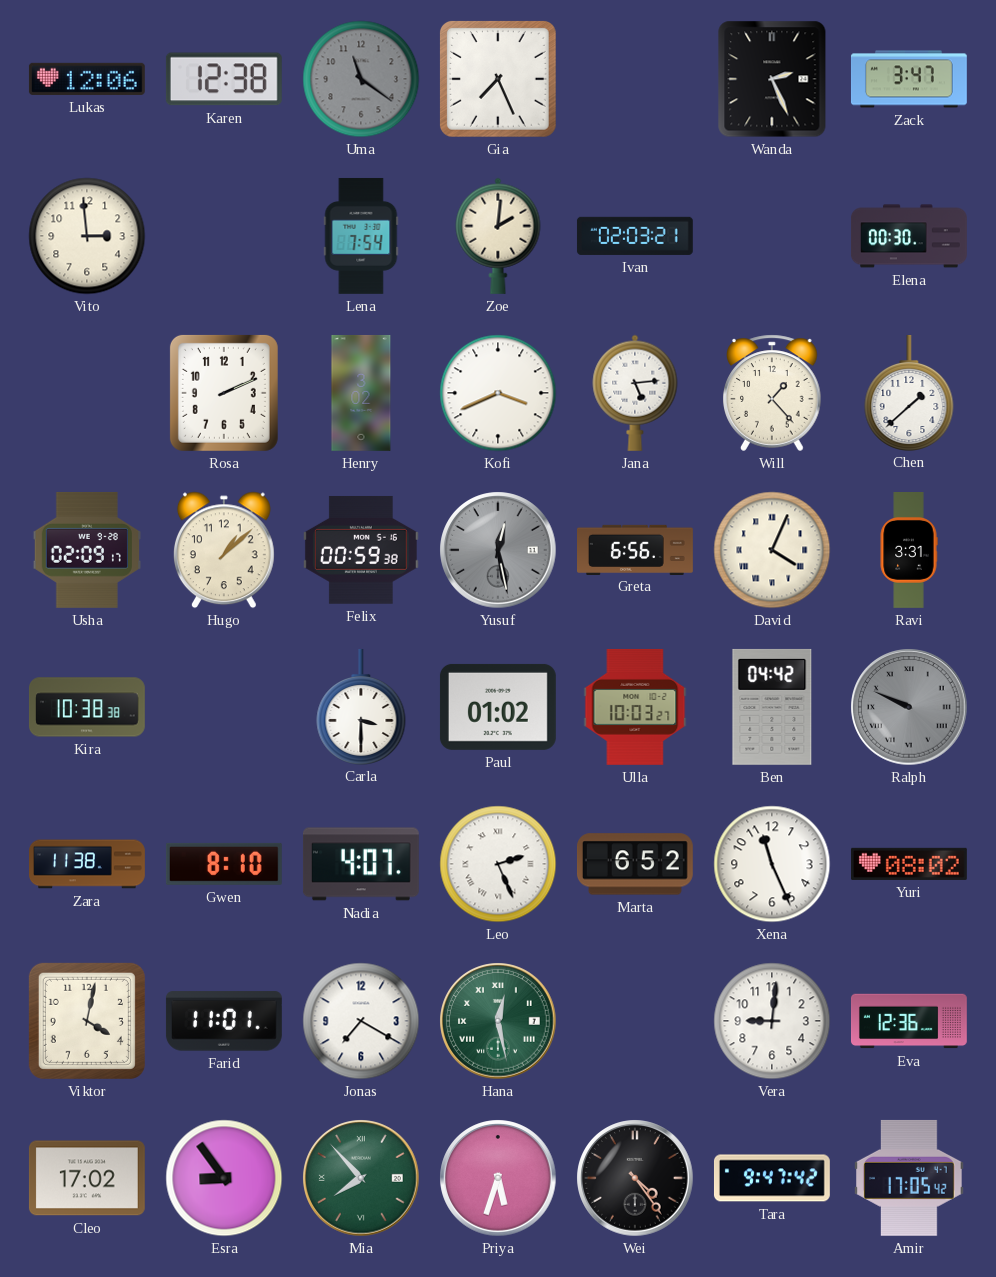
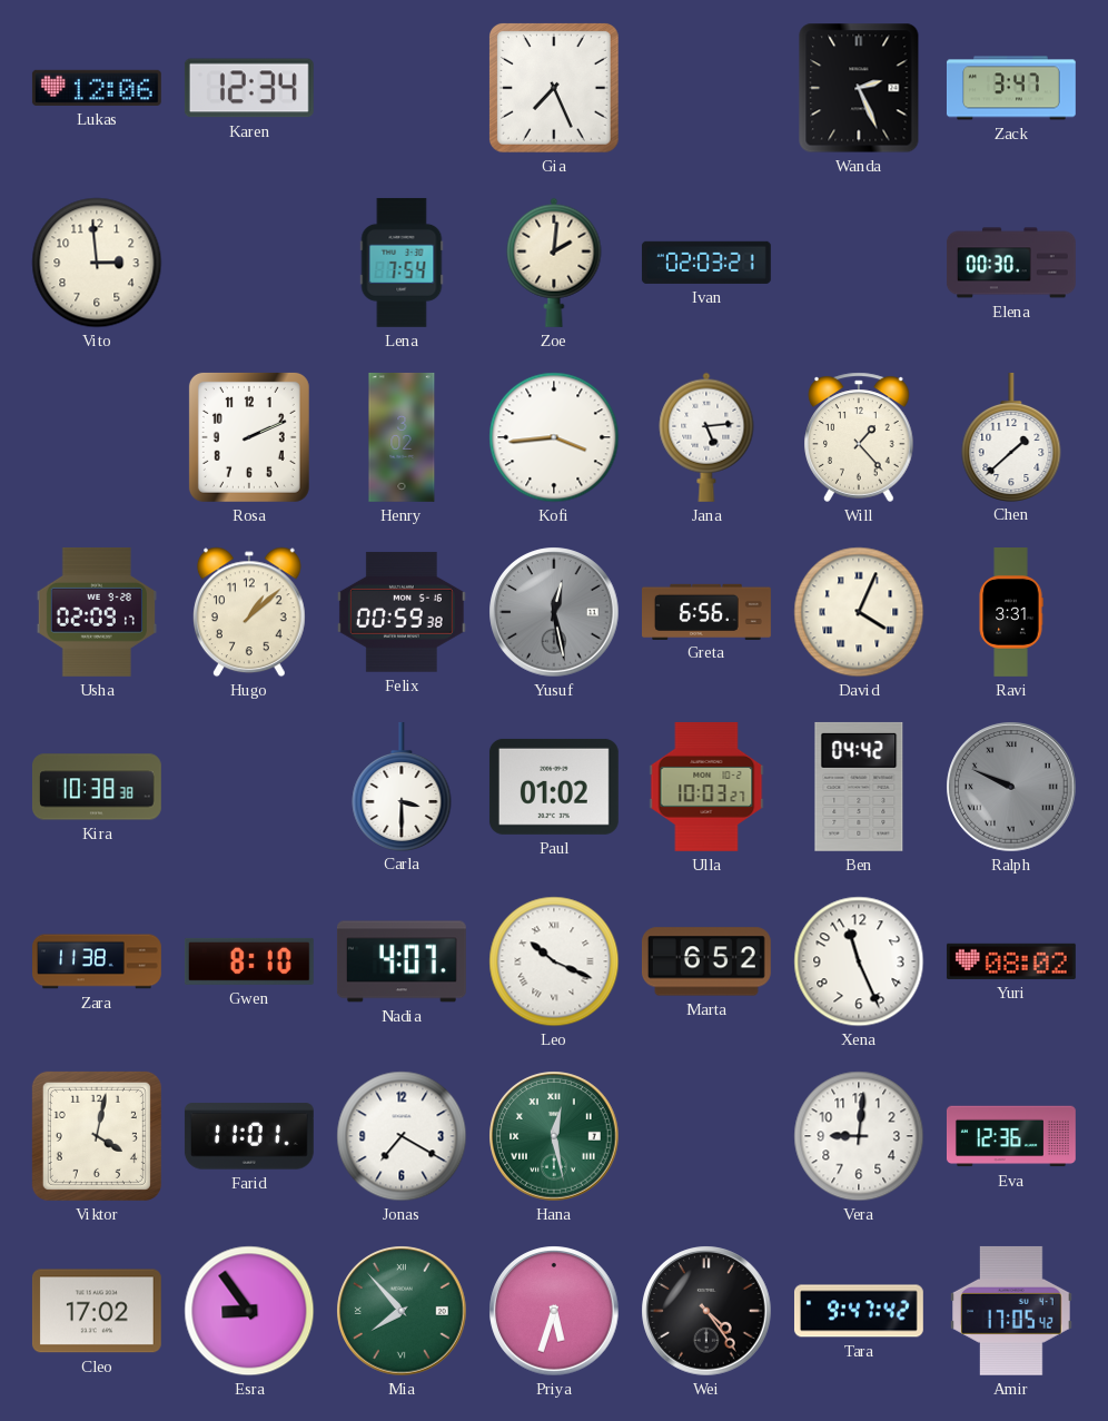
Karen: 12:38 -> 12:34 (249, 88)
Uma: 11:21 -> none (361, 79)
Kofi: 3:41 -> 3:44 (554, 437)
Leo: 2:26 -> 10:19 (554, 961)
